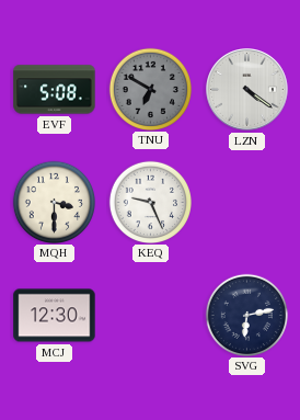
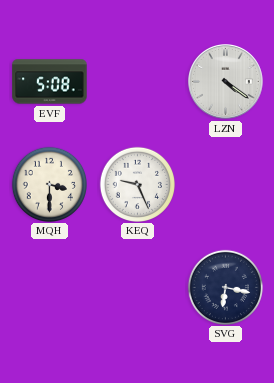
TNU: 6:50 -> none (150, 89)
MCJ: 12:30 -> none (55, 316)
SVG: 6:13 -> 6:17 (225, 287)
